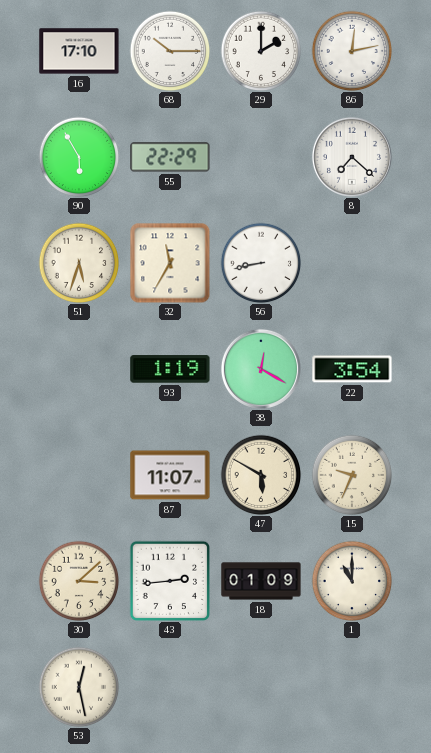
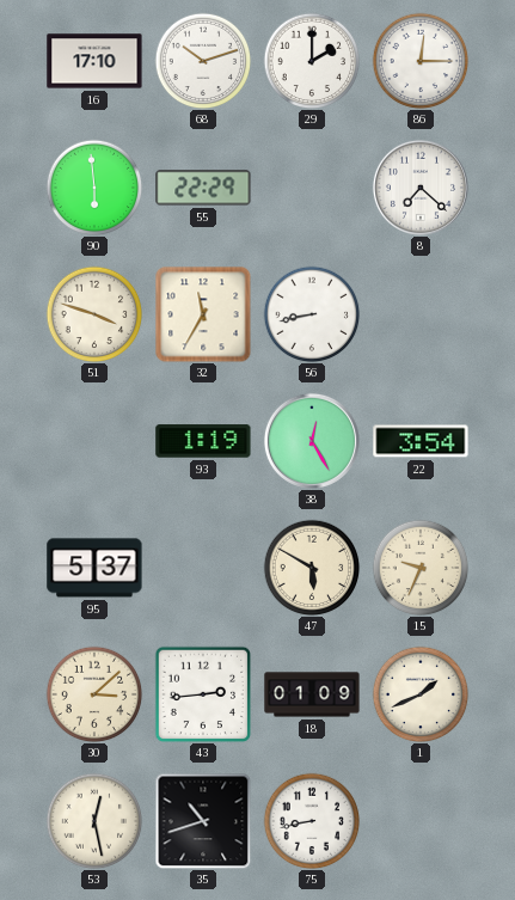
68: 10:15 -> 10:12 (203, 61)
86: 12:13 -> 12:15 (421, 61)
90: 5:55 -> 5:59 (94, 188)
51: 5:33 -> 3:48 (94, 314)
38: 12:20 -> 12:25 (312, 441)
95: none -> 5:37 (94, 568)
87: 11:07 -> none (170, 475)
1: 11:00 -> 1:41 (421, 694)
35: none -> 10:42 (203, 821)
75: none -> 8:43 (312, 821)
